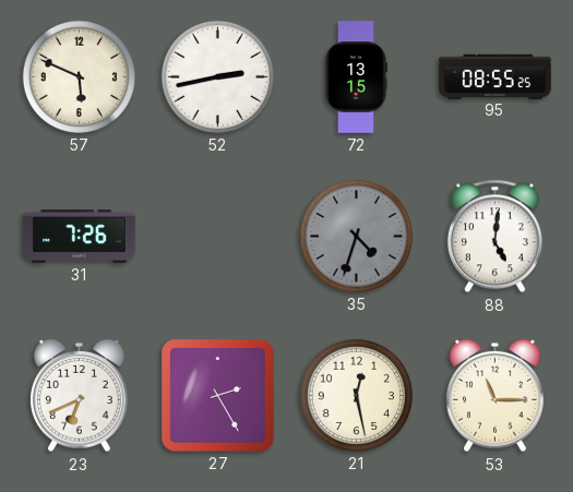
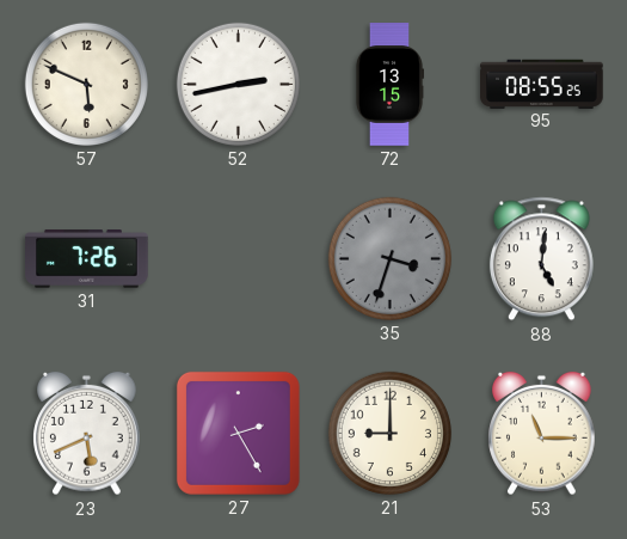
35: 4:33 -> 3:33 (389, 258)
23: 6:41 -> 5:41 (87, 434)
21: 12:28 -> 9:00 (389, 433)
